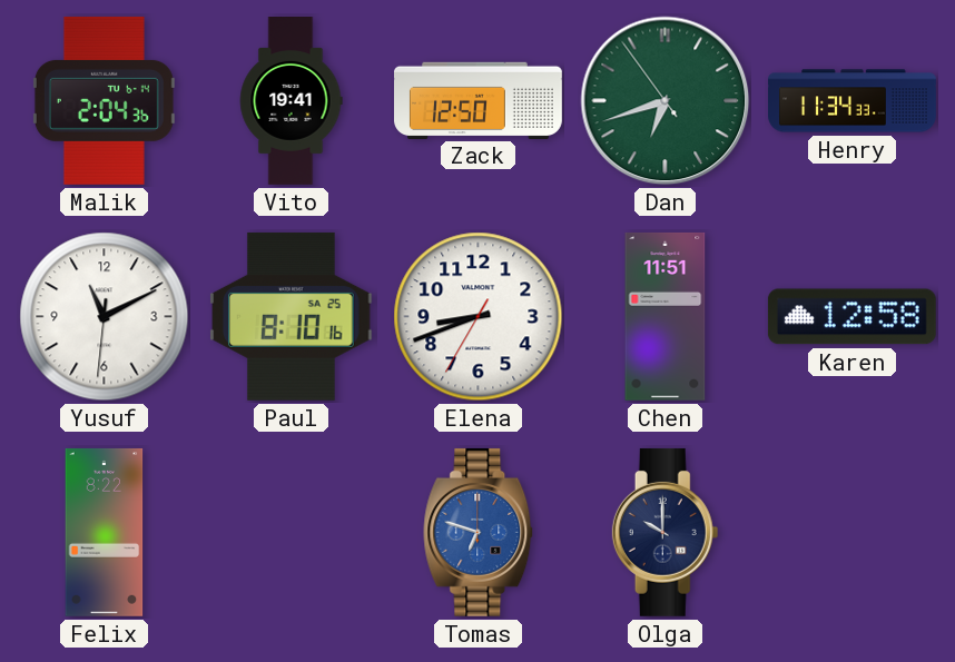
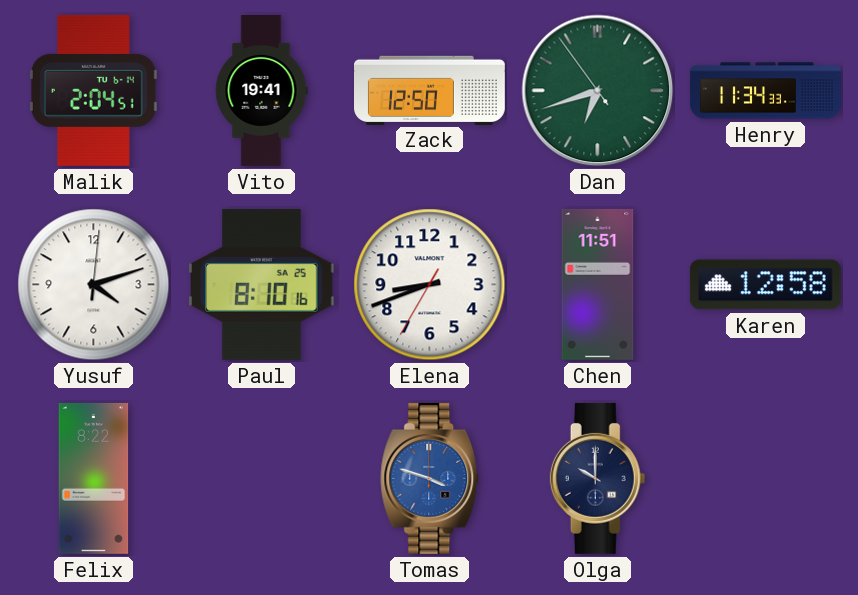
Malik: 2:04:36 -> 2:04:51 (93, 90)
Yusuf: 11:10 -> 4:12 (94, 285)
Tomas: 6:48 -> 3:48 (430, 478)
